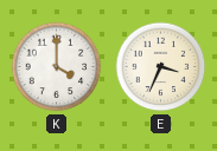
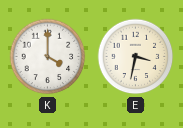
E: 3:34 -> 3:32 (136, 57)
